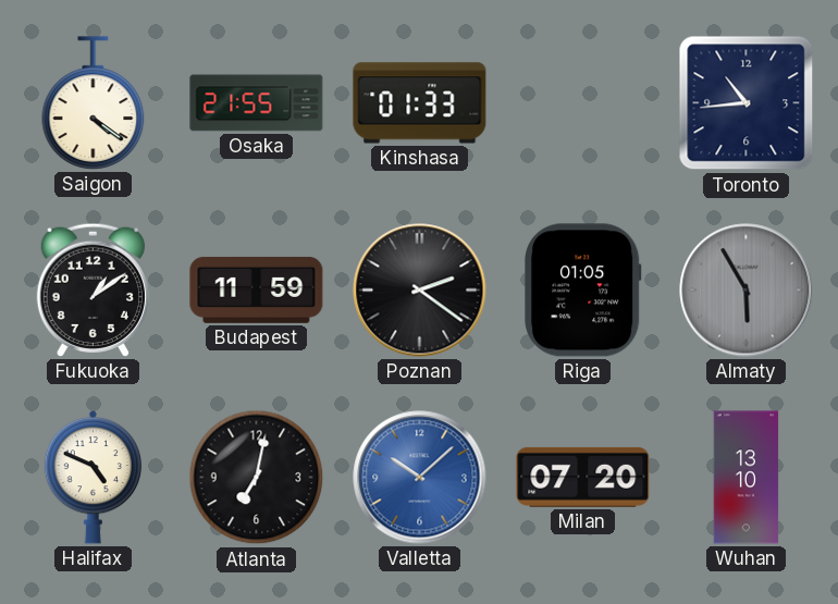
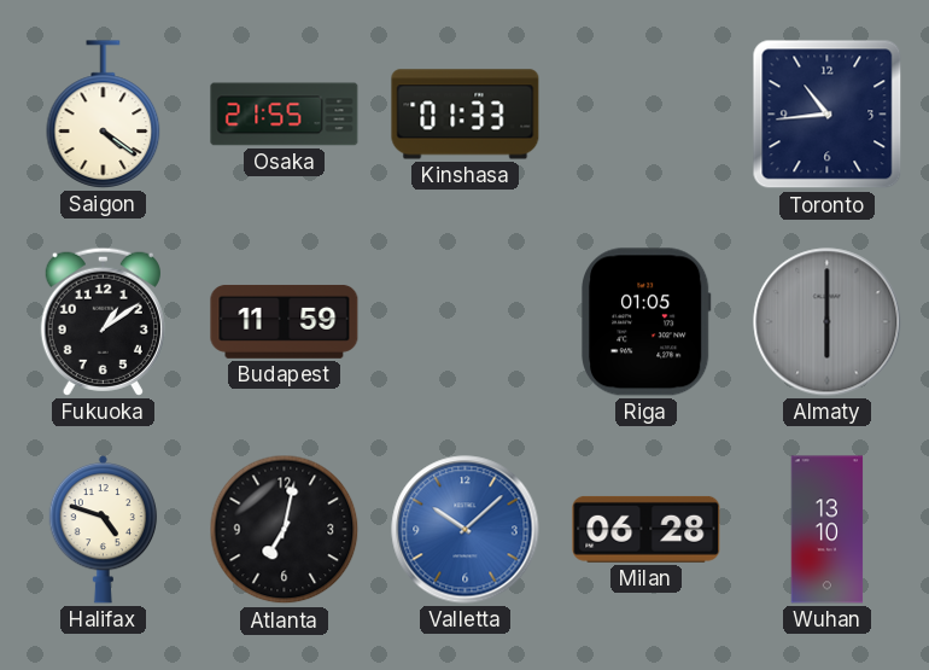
Poznan: 2:21 -> none (420, 291)
Almaty: 5:55 -> 6:00 (828, 322)
Halifax: 4:49 -> 4:48 (104, 529)
Milan: 07:20 -> 06:28 (647, 529)
